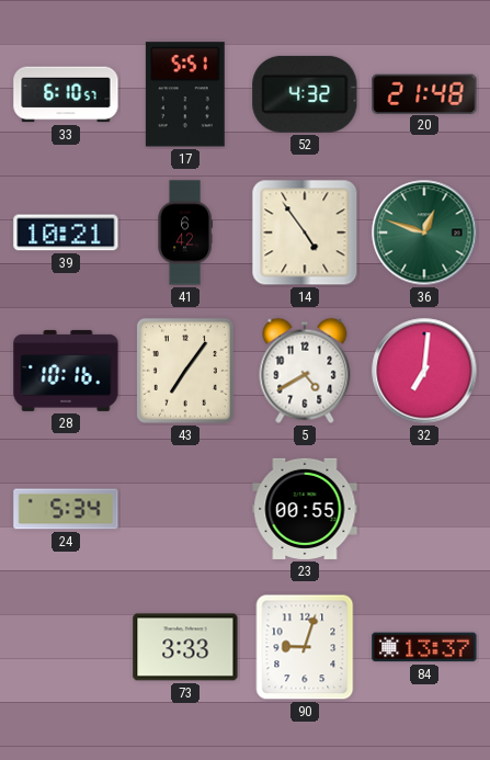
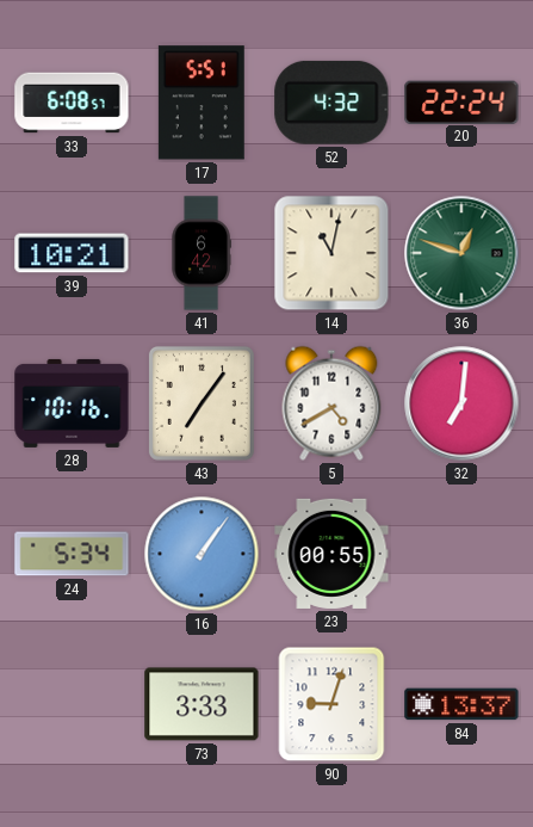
33: 6:10 -> 6:08 (72, 103)
20: 21:48 -> 22:24 (461, 101)
14: 4:54 -> 11:02 (331, 253)
16: none -> 1:06 (202, 554)
